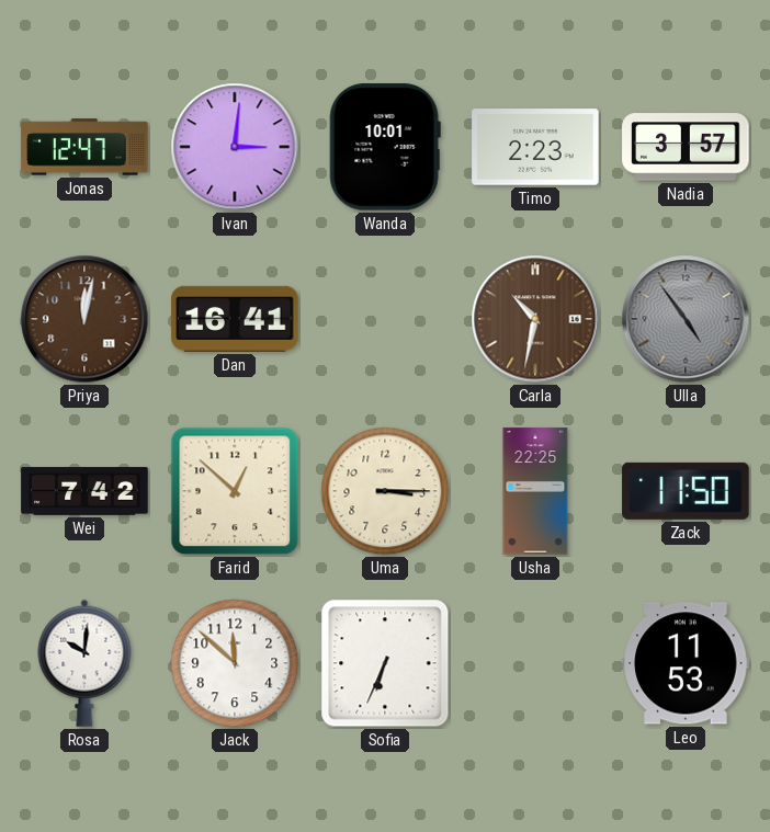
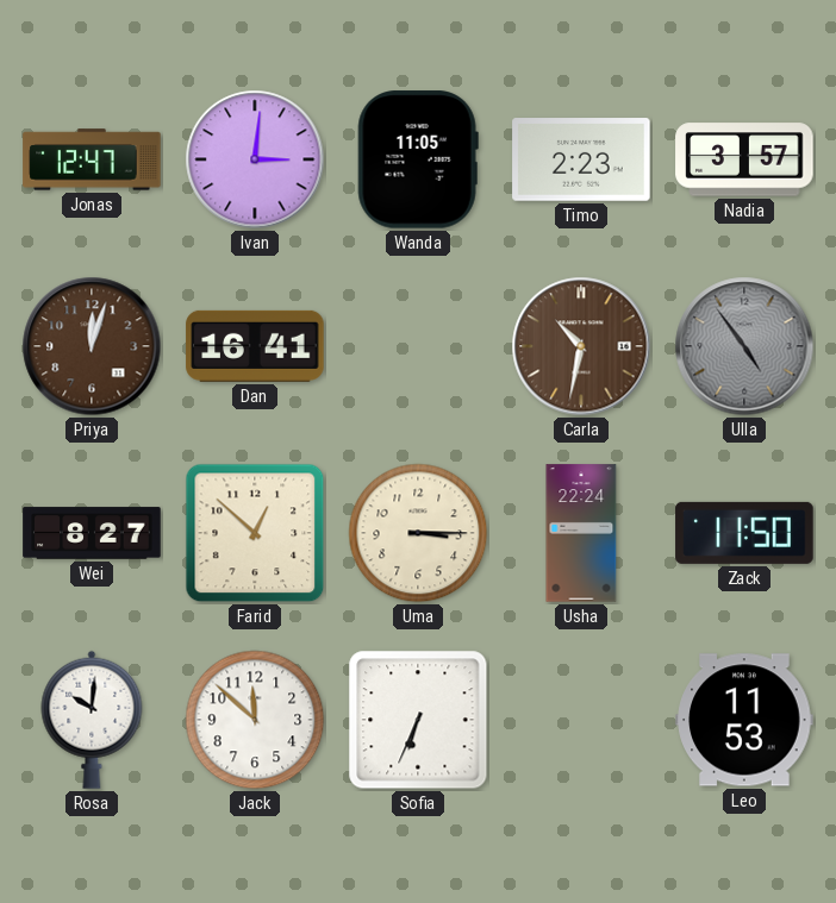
Wanda: 10:01 -> 11:05 (418, 159)
Priya: 12:02 -> 12:03 (92, 346)
Wei: 7:42 -> 8:27 (92, 533)
Usha: 22:25 -> 22:24 (581, 533)
